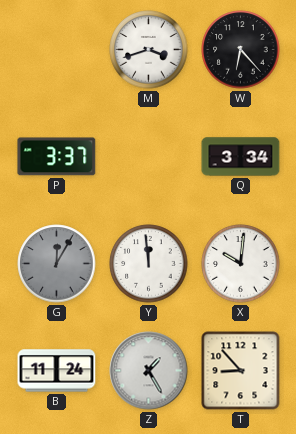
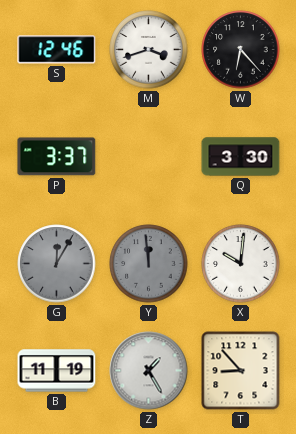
S: none -> 12:46 (57, 50)
Q: 3:34 -> 3:30 (241, 157)
Y dial: white -> grey (149, 264)
B: 11:24 -> 11:19 (57, 371)
